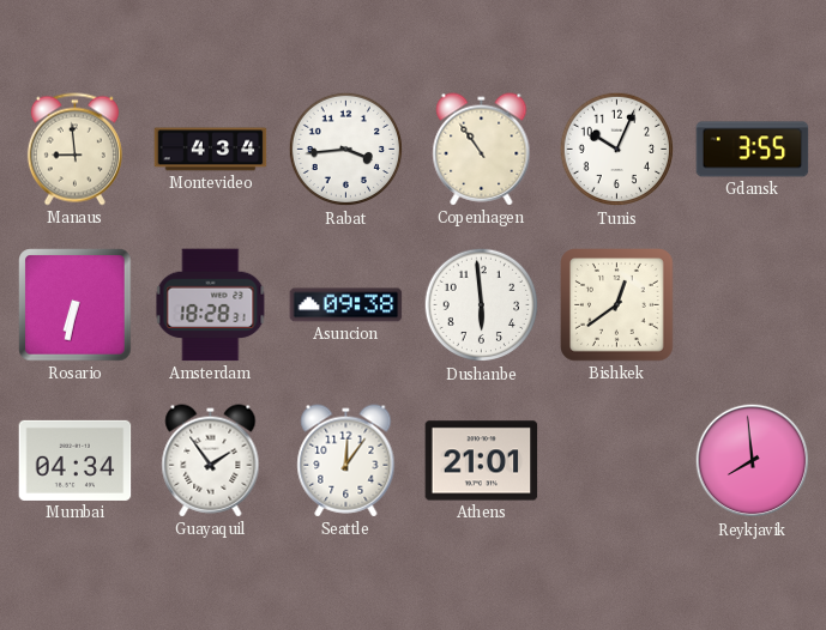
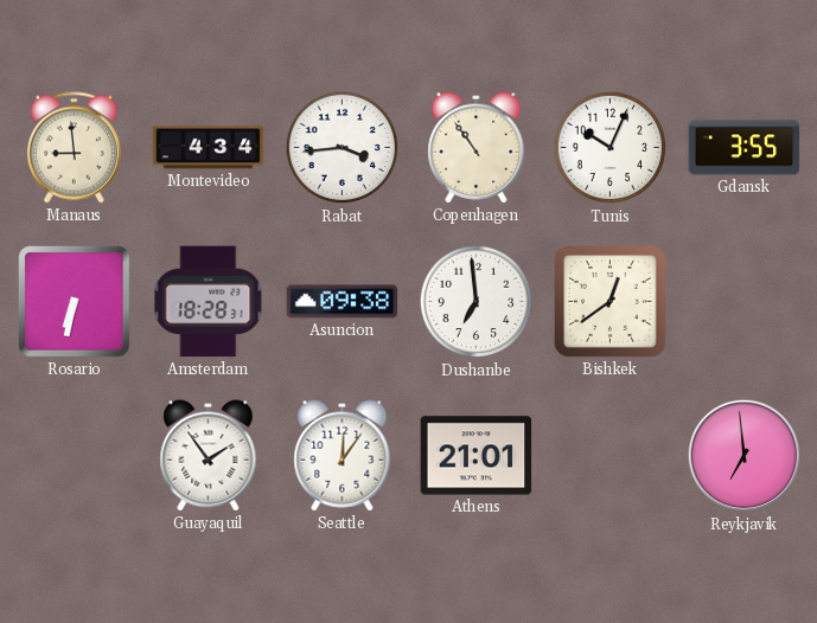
Dushanbe: 5:59 -> 6:59 (477, 302)
Mumbai: 04:34 -> none (76, 460)
Reykjavik: 7:59 -> 6:59 (745, 456)
